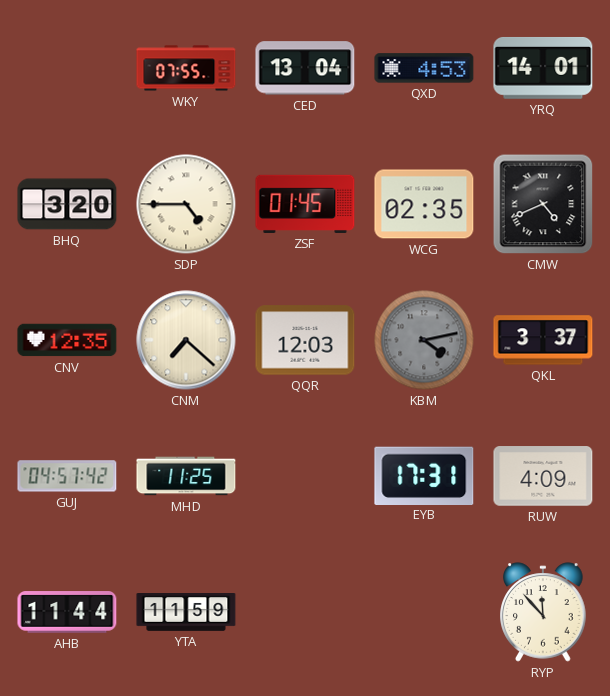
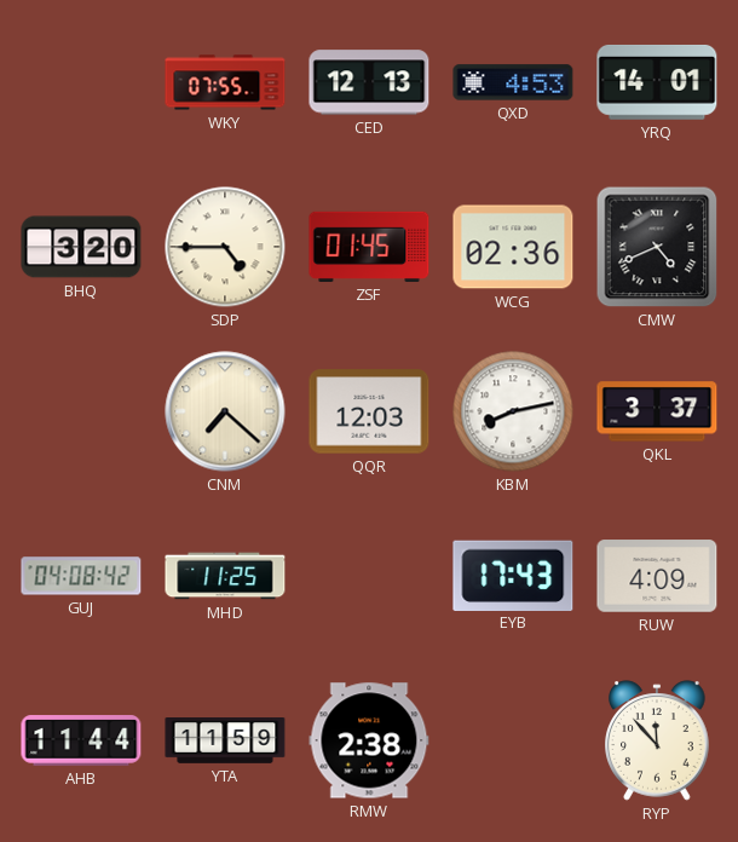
CED: 13:04 -> 12:13 (369, 82)
WCG: 02:35 -> 02:36 (513, 247)
CNV: 12:35 -> none (67, 340)
KBM: 4:13 -> 8:13 (513, 411)
KBM dial: grey -> white (513, 411)
GUJ: 04:57 -> 04:08 (81, 576)
EYB: 17:31 -> 17:43 (513, 575)
RMW: none -> 2:38 (369, 740)
